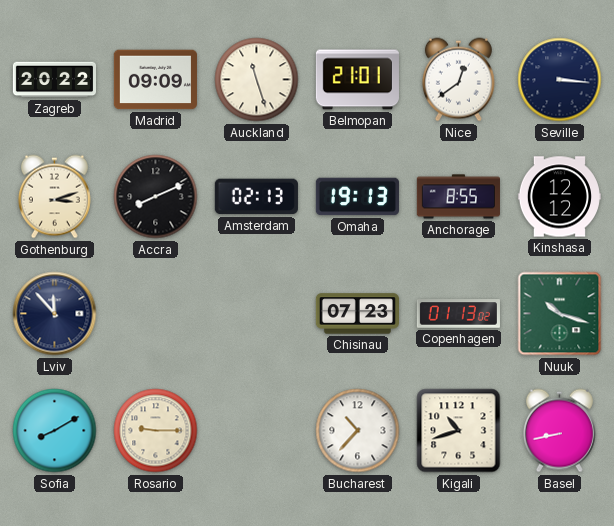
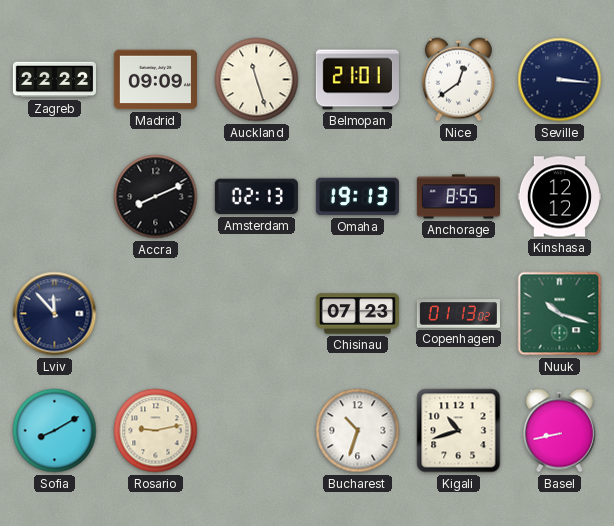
Zagreb: 20:22 -> 22:22 (54, 80)
Gothenburg: 3:12 -> none (54, 197)
Rosario: 9:15 -> 9:13 (156, 431)
Bucharest: 10:37 -> 10:33 (358, 431)
